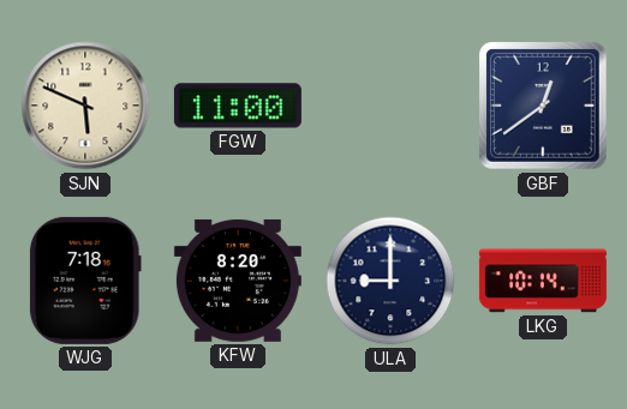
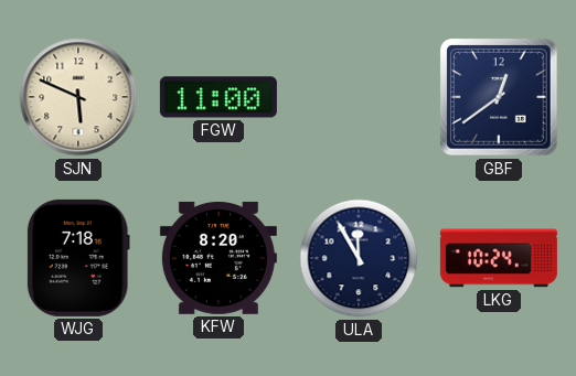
ULA: 9:00 -> 11:55 (359, 258)
LKG: 10:14 -> 10:24 (499, 258)
